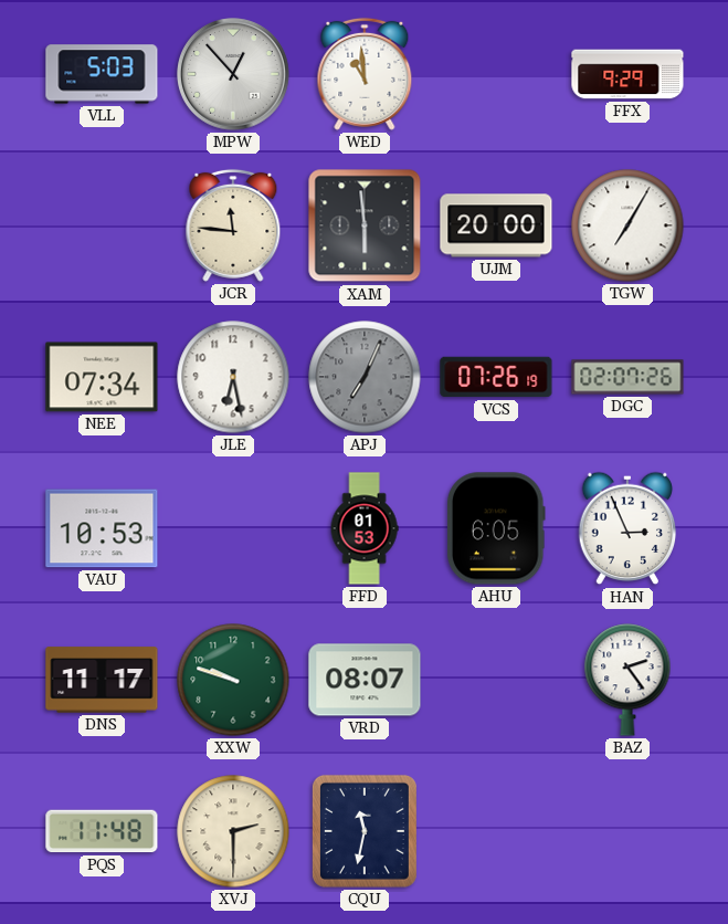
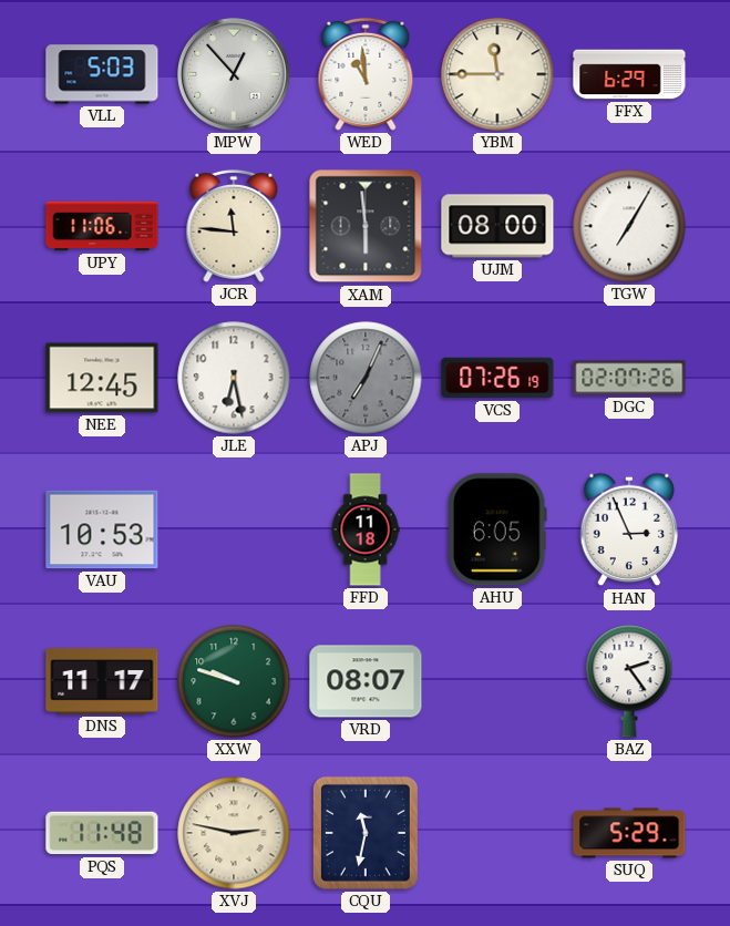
YBM: none -> 11:45 (497, 74)
FFX: 9:29 -> 6:29 (629, 74)
UPY: none -> 11:06 (102, 226)
UJM: 20:00 -> 08:00 (497, 226)
NEE: 07:34 -> 12:45 (102, 378)
FFD: 01:53 -> 11:18 (366, 529)
XVJ: 2:30 -> 2:47 (234, 833)
SUQ: none -> 5:29 (629, 833)
